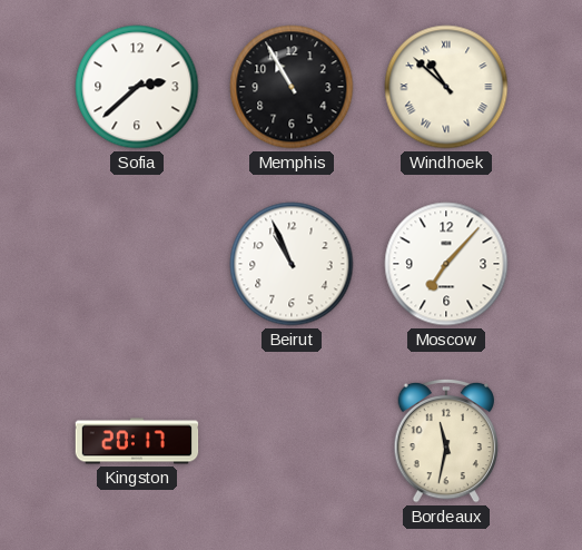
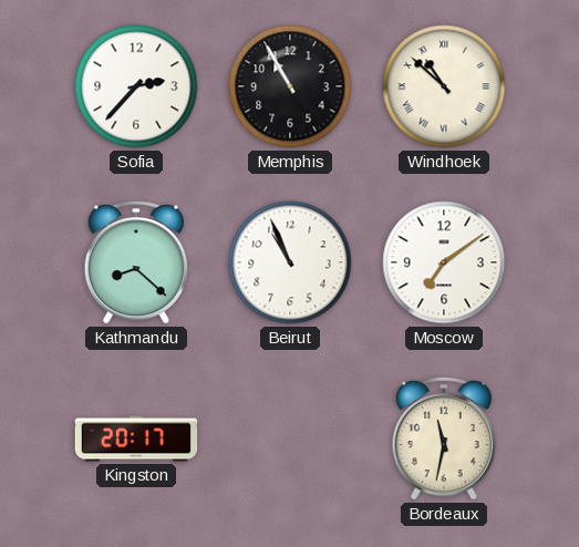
Sofia: 2:38 -> 2:37 (136, 86)
Kathmandu: none -> 8:22 (135, 262)
Moscow: 7:07 -> 7:09 (444, 262)
